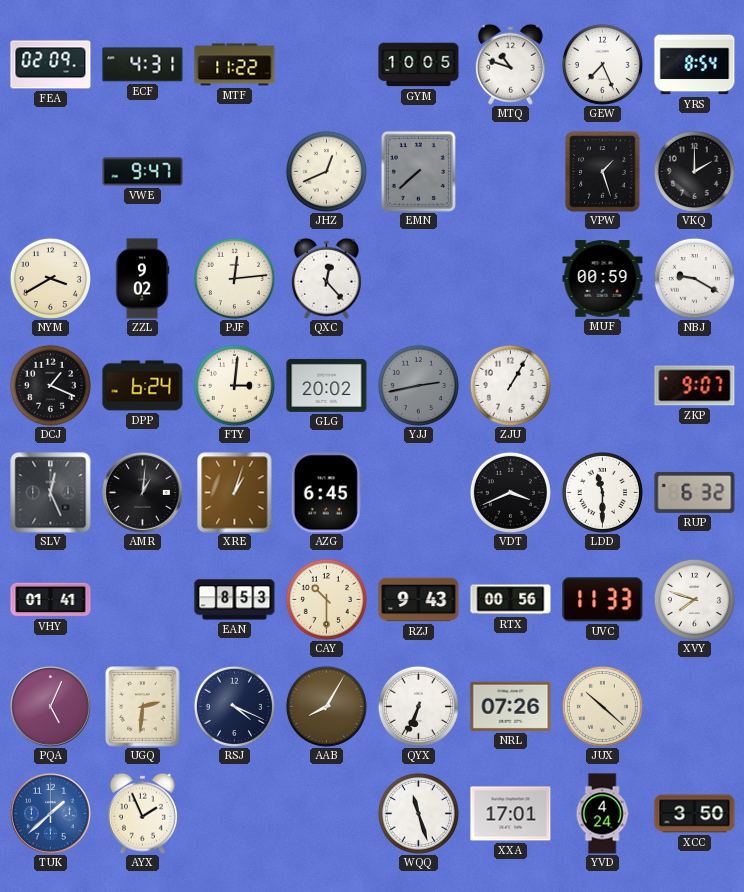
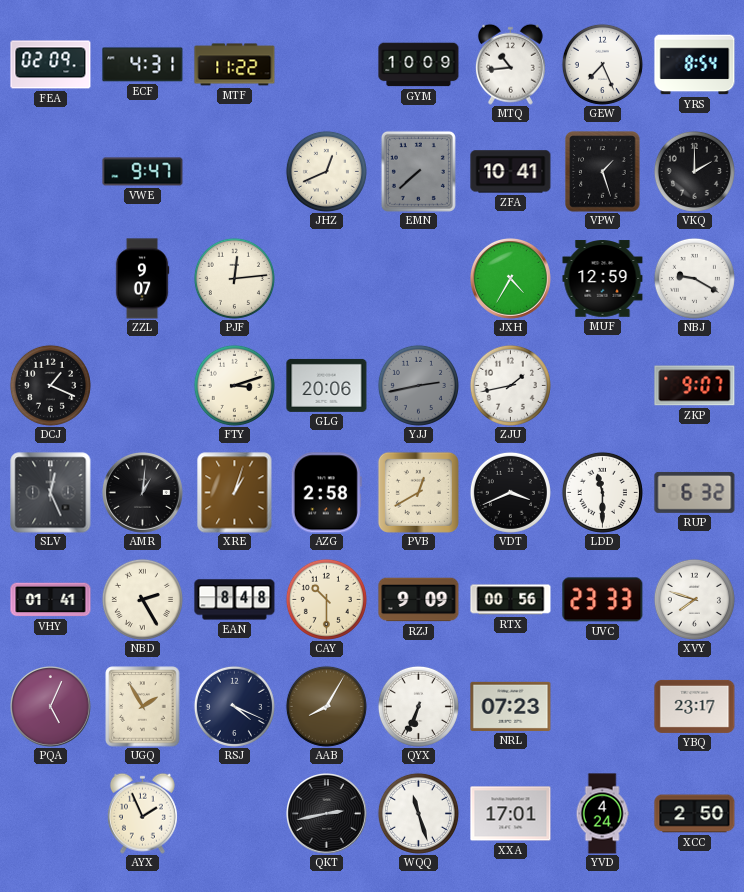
GYM: 10:05 -> 10:09 (419, 65)
MTQ: 10:48 -> 10:44 (510, 64)
ZFA: none -> 10:41 (511, 172)
NYM: 3:40 -> none (50, 278)
ZZL: 9:02 -> 9:07 (142, 279)
QXC: 12:23 -> none (326, 278)
JXH: none -> 4:35 (511, 279)
MUF: 00:59 -> 12:59 (603, 279)
DPP: 6:24 -> none (143, 386)
FTY: 3:01 -> 3:12 (234, 385)
GLG: 20:02 -> 20:06 (327, 385)
ZJU: 1:05 -> 1:43 (510, 385)
AZG: 6:45 -> 2:58 (326, 493)
PVB: none -> 12:40 (418, 492)
NBD: none -> 2:25 (142, 599)
EAN: 8:53 -> 8:48 (235, 600)
RZJ: 9:43 -> 9:09 (419, 600)
UVC: 11:33 -> 23:33 (603, 600)
UGQ: 2:31 -> 1:55 (143, 707)
NRL: 07:26 -> 07:23 (511, 706)
JUX: 10:22 -> none (602, 706)
YBQ: none -> 23:17 (695, 706)
TUK: 1:38 -> none (51, 814)
QKT: none -> 2:43 (327, 814)
XCC: 3:50 -> 2:50 (695, 814)
